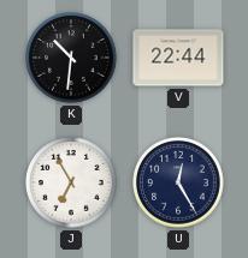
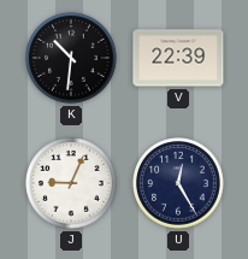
V: 22:44 -> 22:39 (178, 58)
J: 6:55 -> 9:04 (72, 184)
